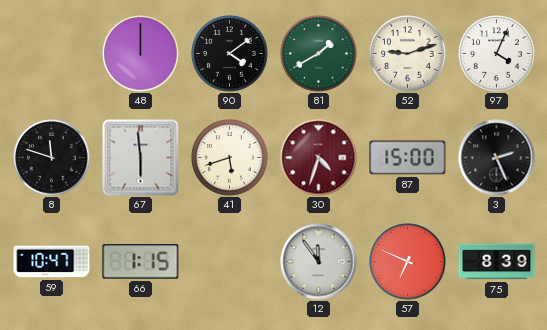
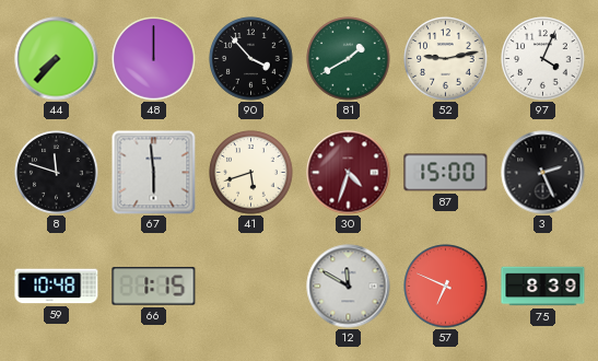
44: none -> 7:37 (57, 59)
90: 4:09 -> 3:53 (251, 59)
52: 9:12 -> 9:13 (446, 59)
59: 10:47 -> 10:48 (57, 287)
12: 11:54 -> 11:50 (349, 287)
